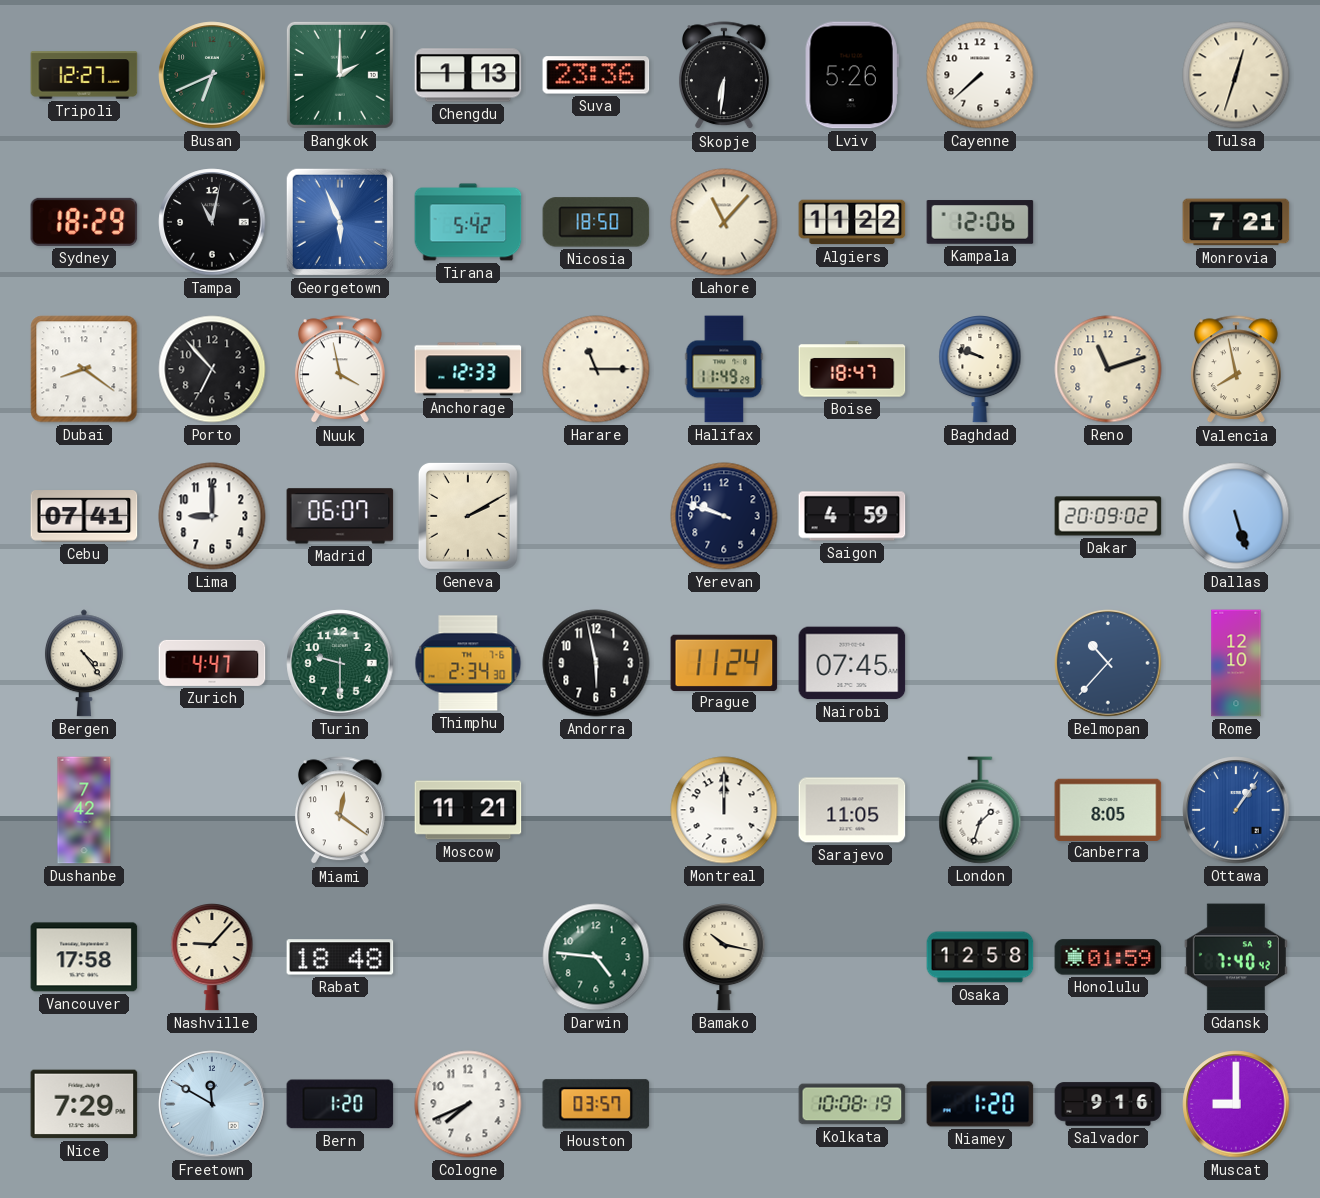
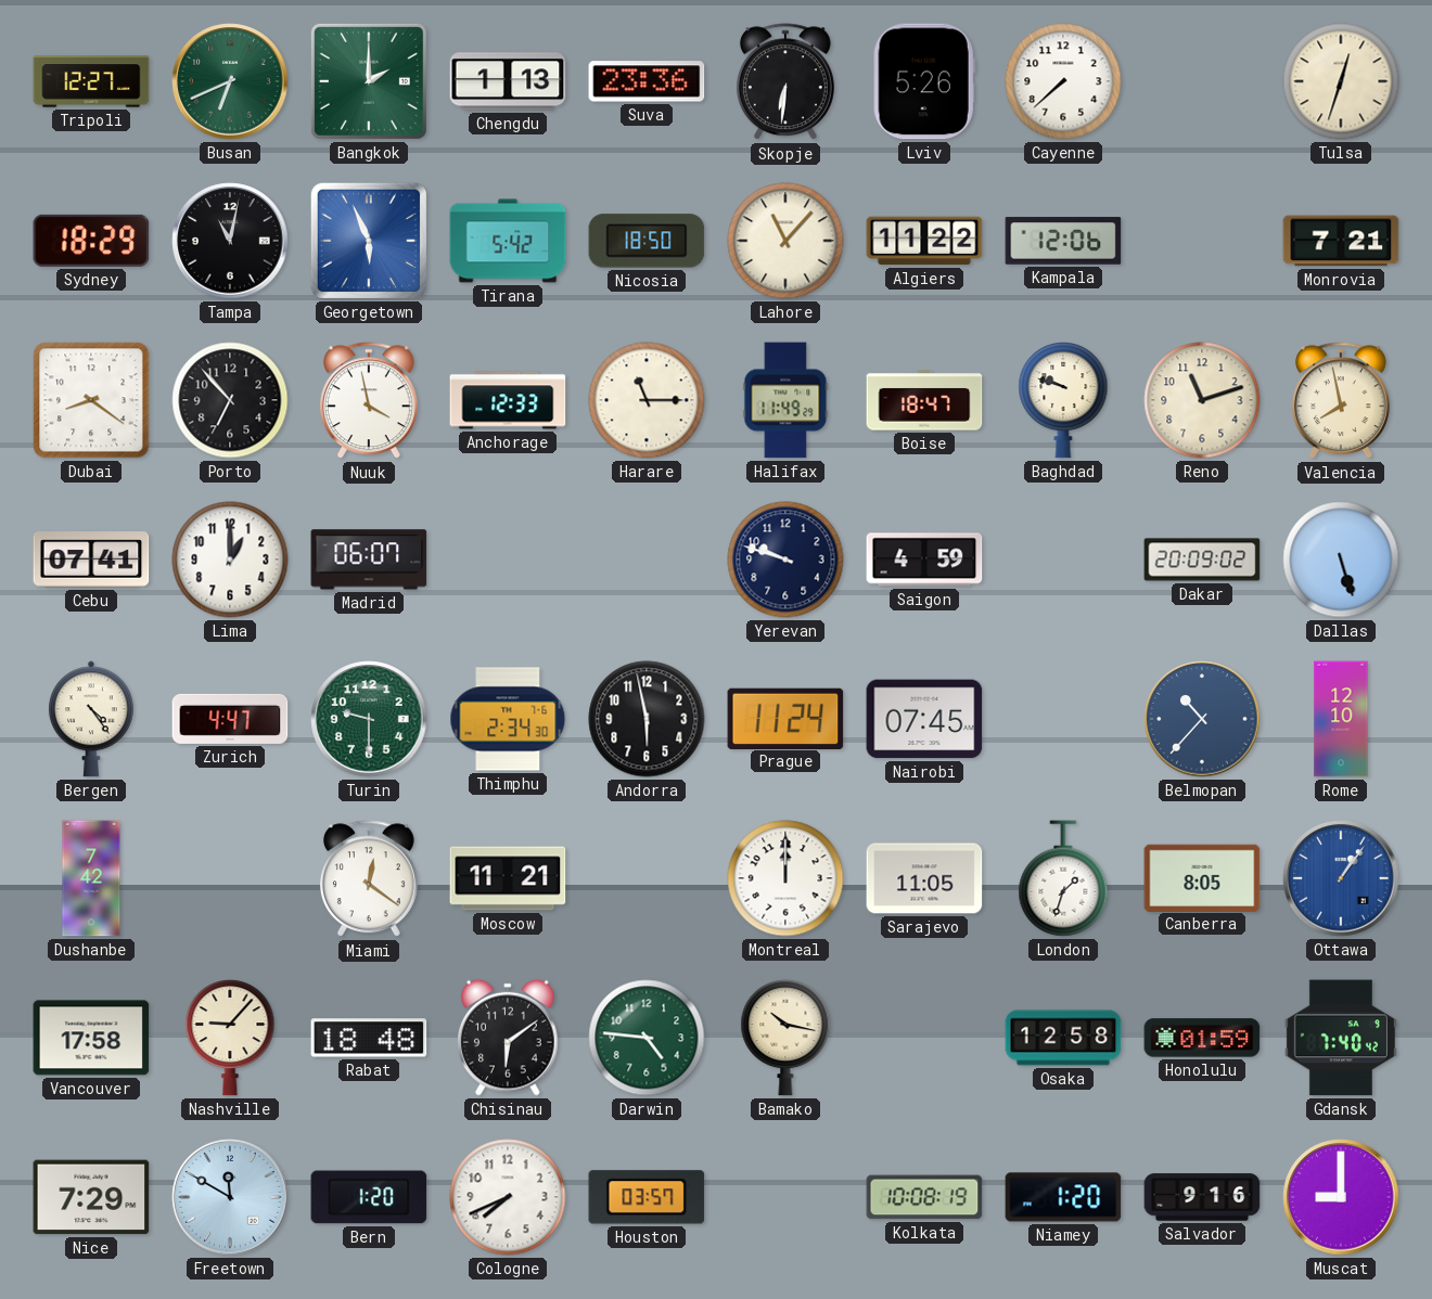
Lima: 9:00 -> 1:00 (230, 560)
Geneva: 2:10 -> none (468, 516)
Chisinau: none -> 6:09 (508, 1038)
